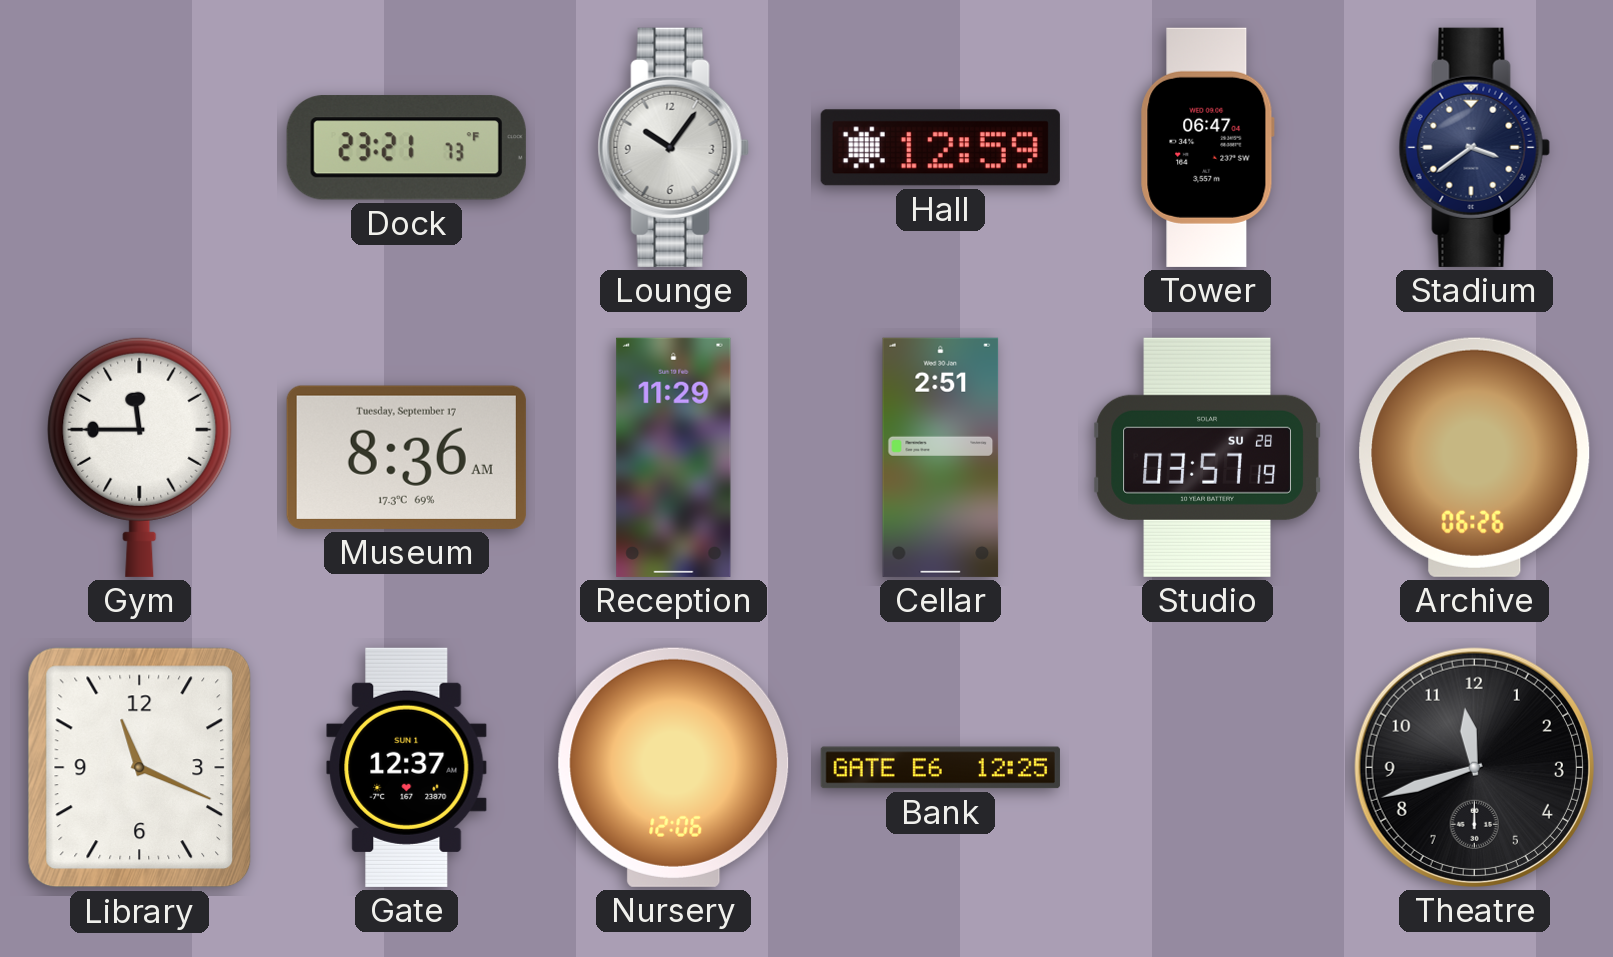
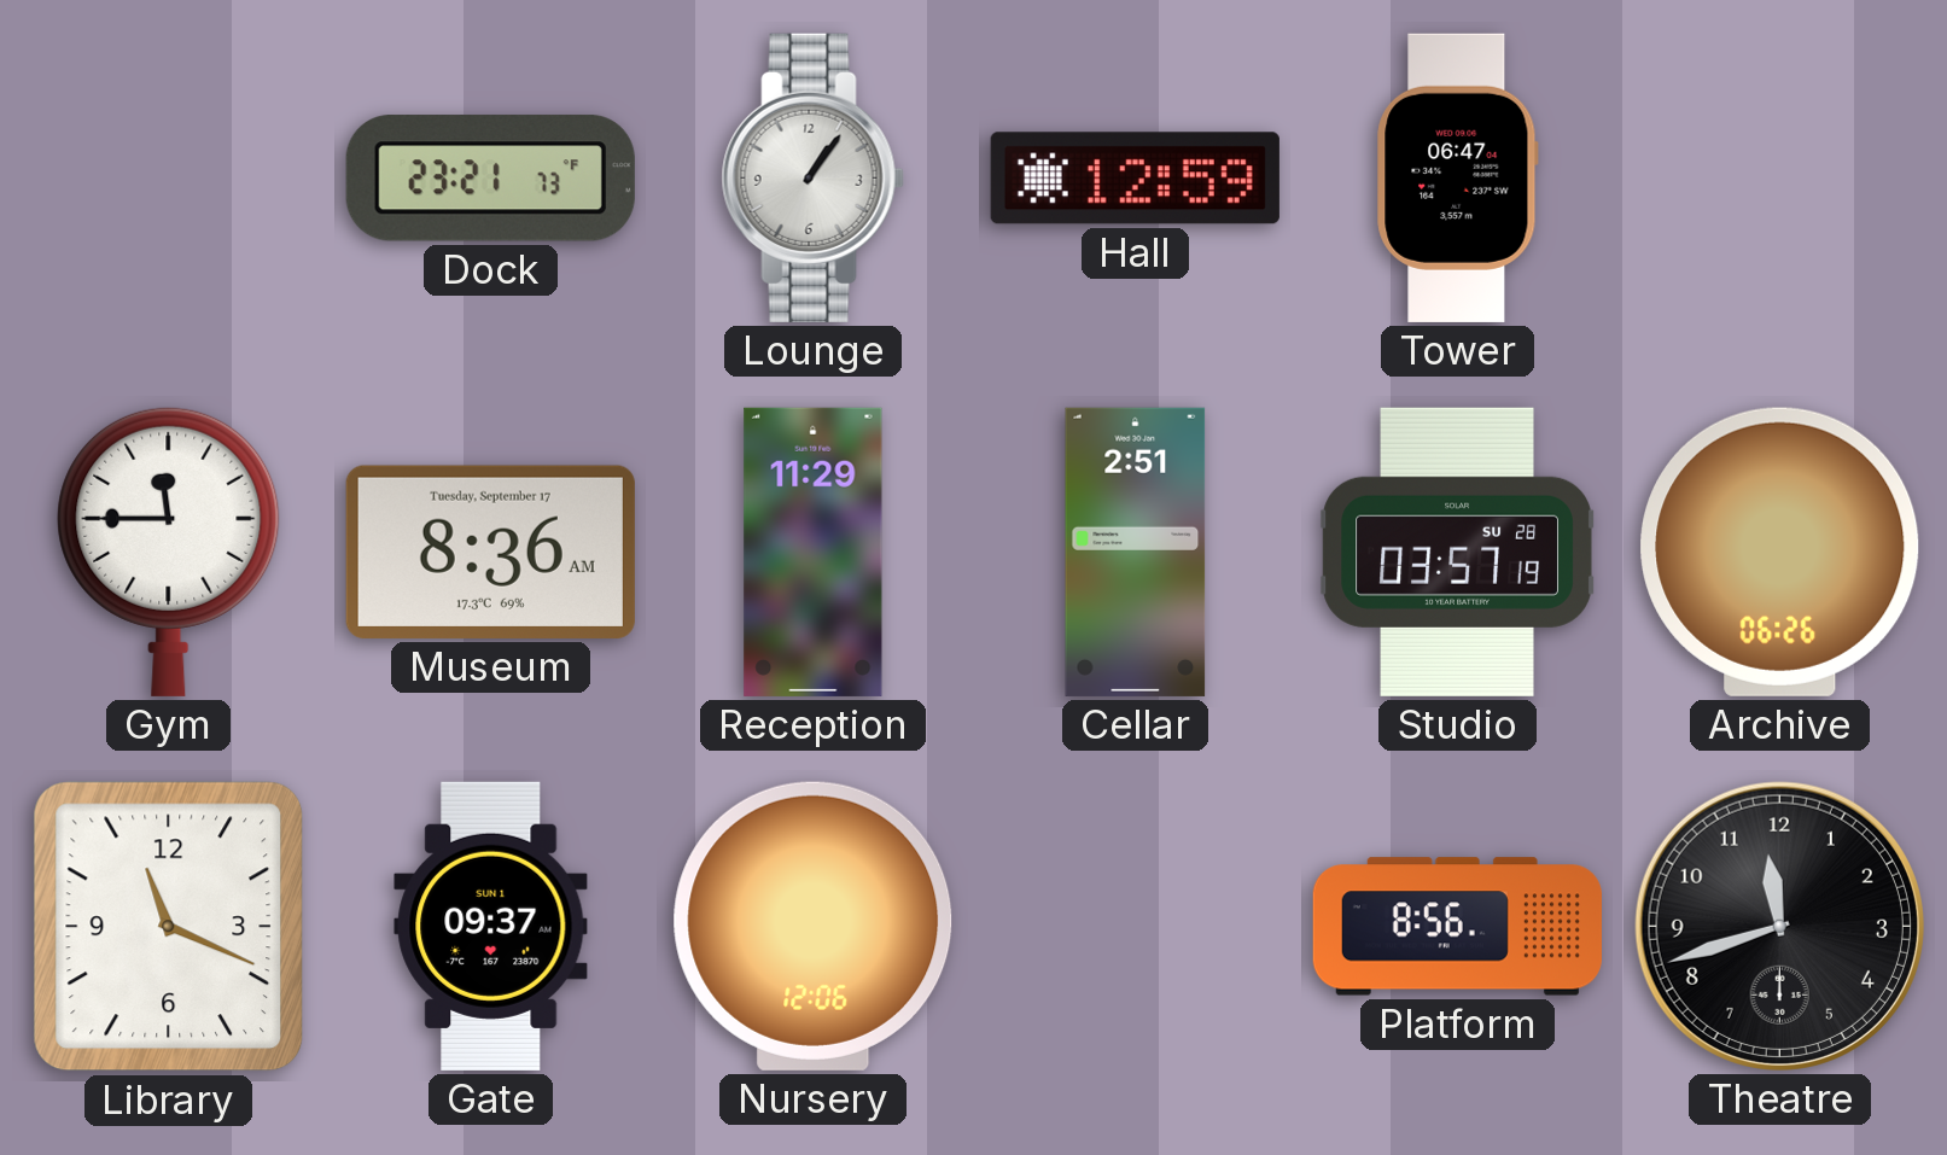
Lounge: 10:06 -> 1:06 (812, 177)
Stadium: 3:39 -> none (1474, 147)
Gate: 12:37 -> 09:37 (491, 926)
Bank: 12:25 -> none (940, 768)
Platform: none -> 8:56 (1457, 927)
